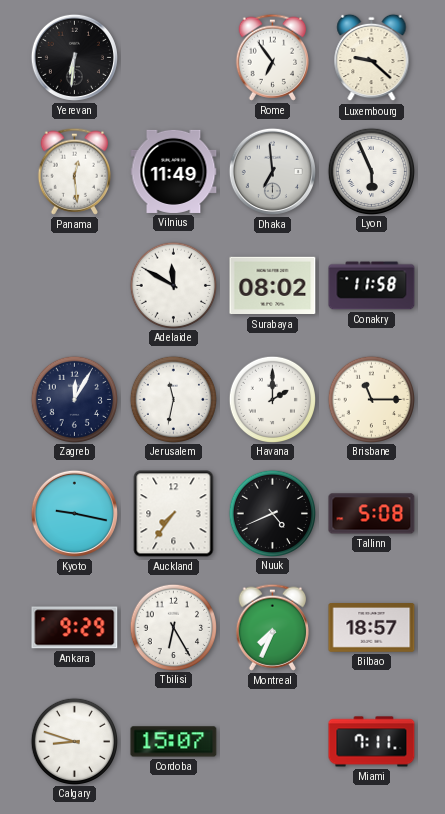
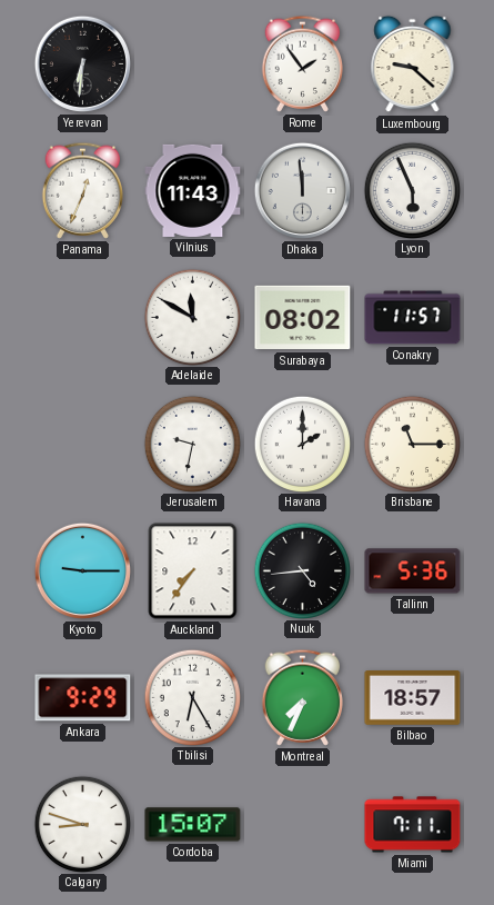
Rome: 6:54 -> 1:54 (302, 63)
Panama: 12:29 -> 12:34 (82, 190)
Vilnius: 11:49 -> 11:43 (193, 190)
Dhaka: 6:59 -> 11:59 (302, 190)
Conakry: 11:58 -> 11:57 (413, 318)
Zagreb: 12:05 -> none (74, 399)
Jerusalem: 11:32 -> 9:32 (192, 444)
Kyoto: 9:17 -> 9:15 (82, 570)
Nuuk: 4:41 -> 4:44 (302, 570)
Tallinn: 5:08 -> 5:36 (413, 571)
